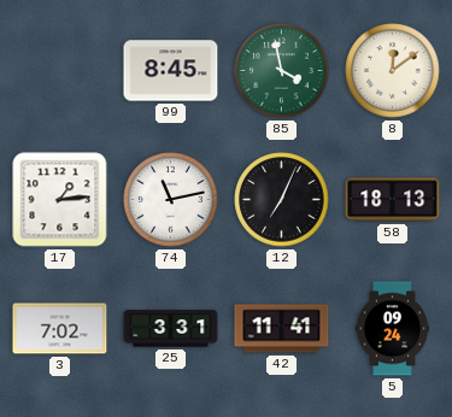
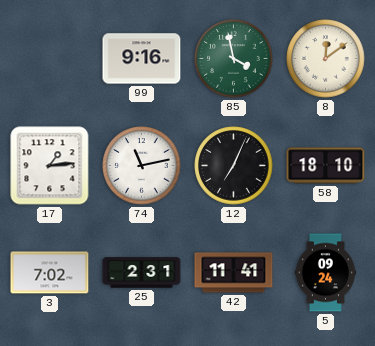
99: 8:45 -> 9:16 (142, 59)
58: 18:13 -> 18:10 (326, 166)
25: 3:31 -> 2:31 (142, 273)
